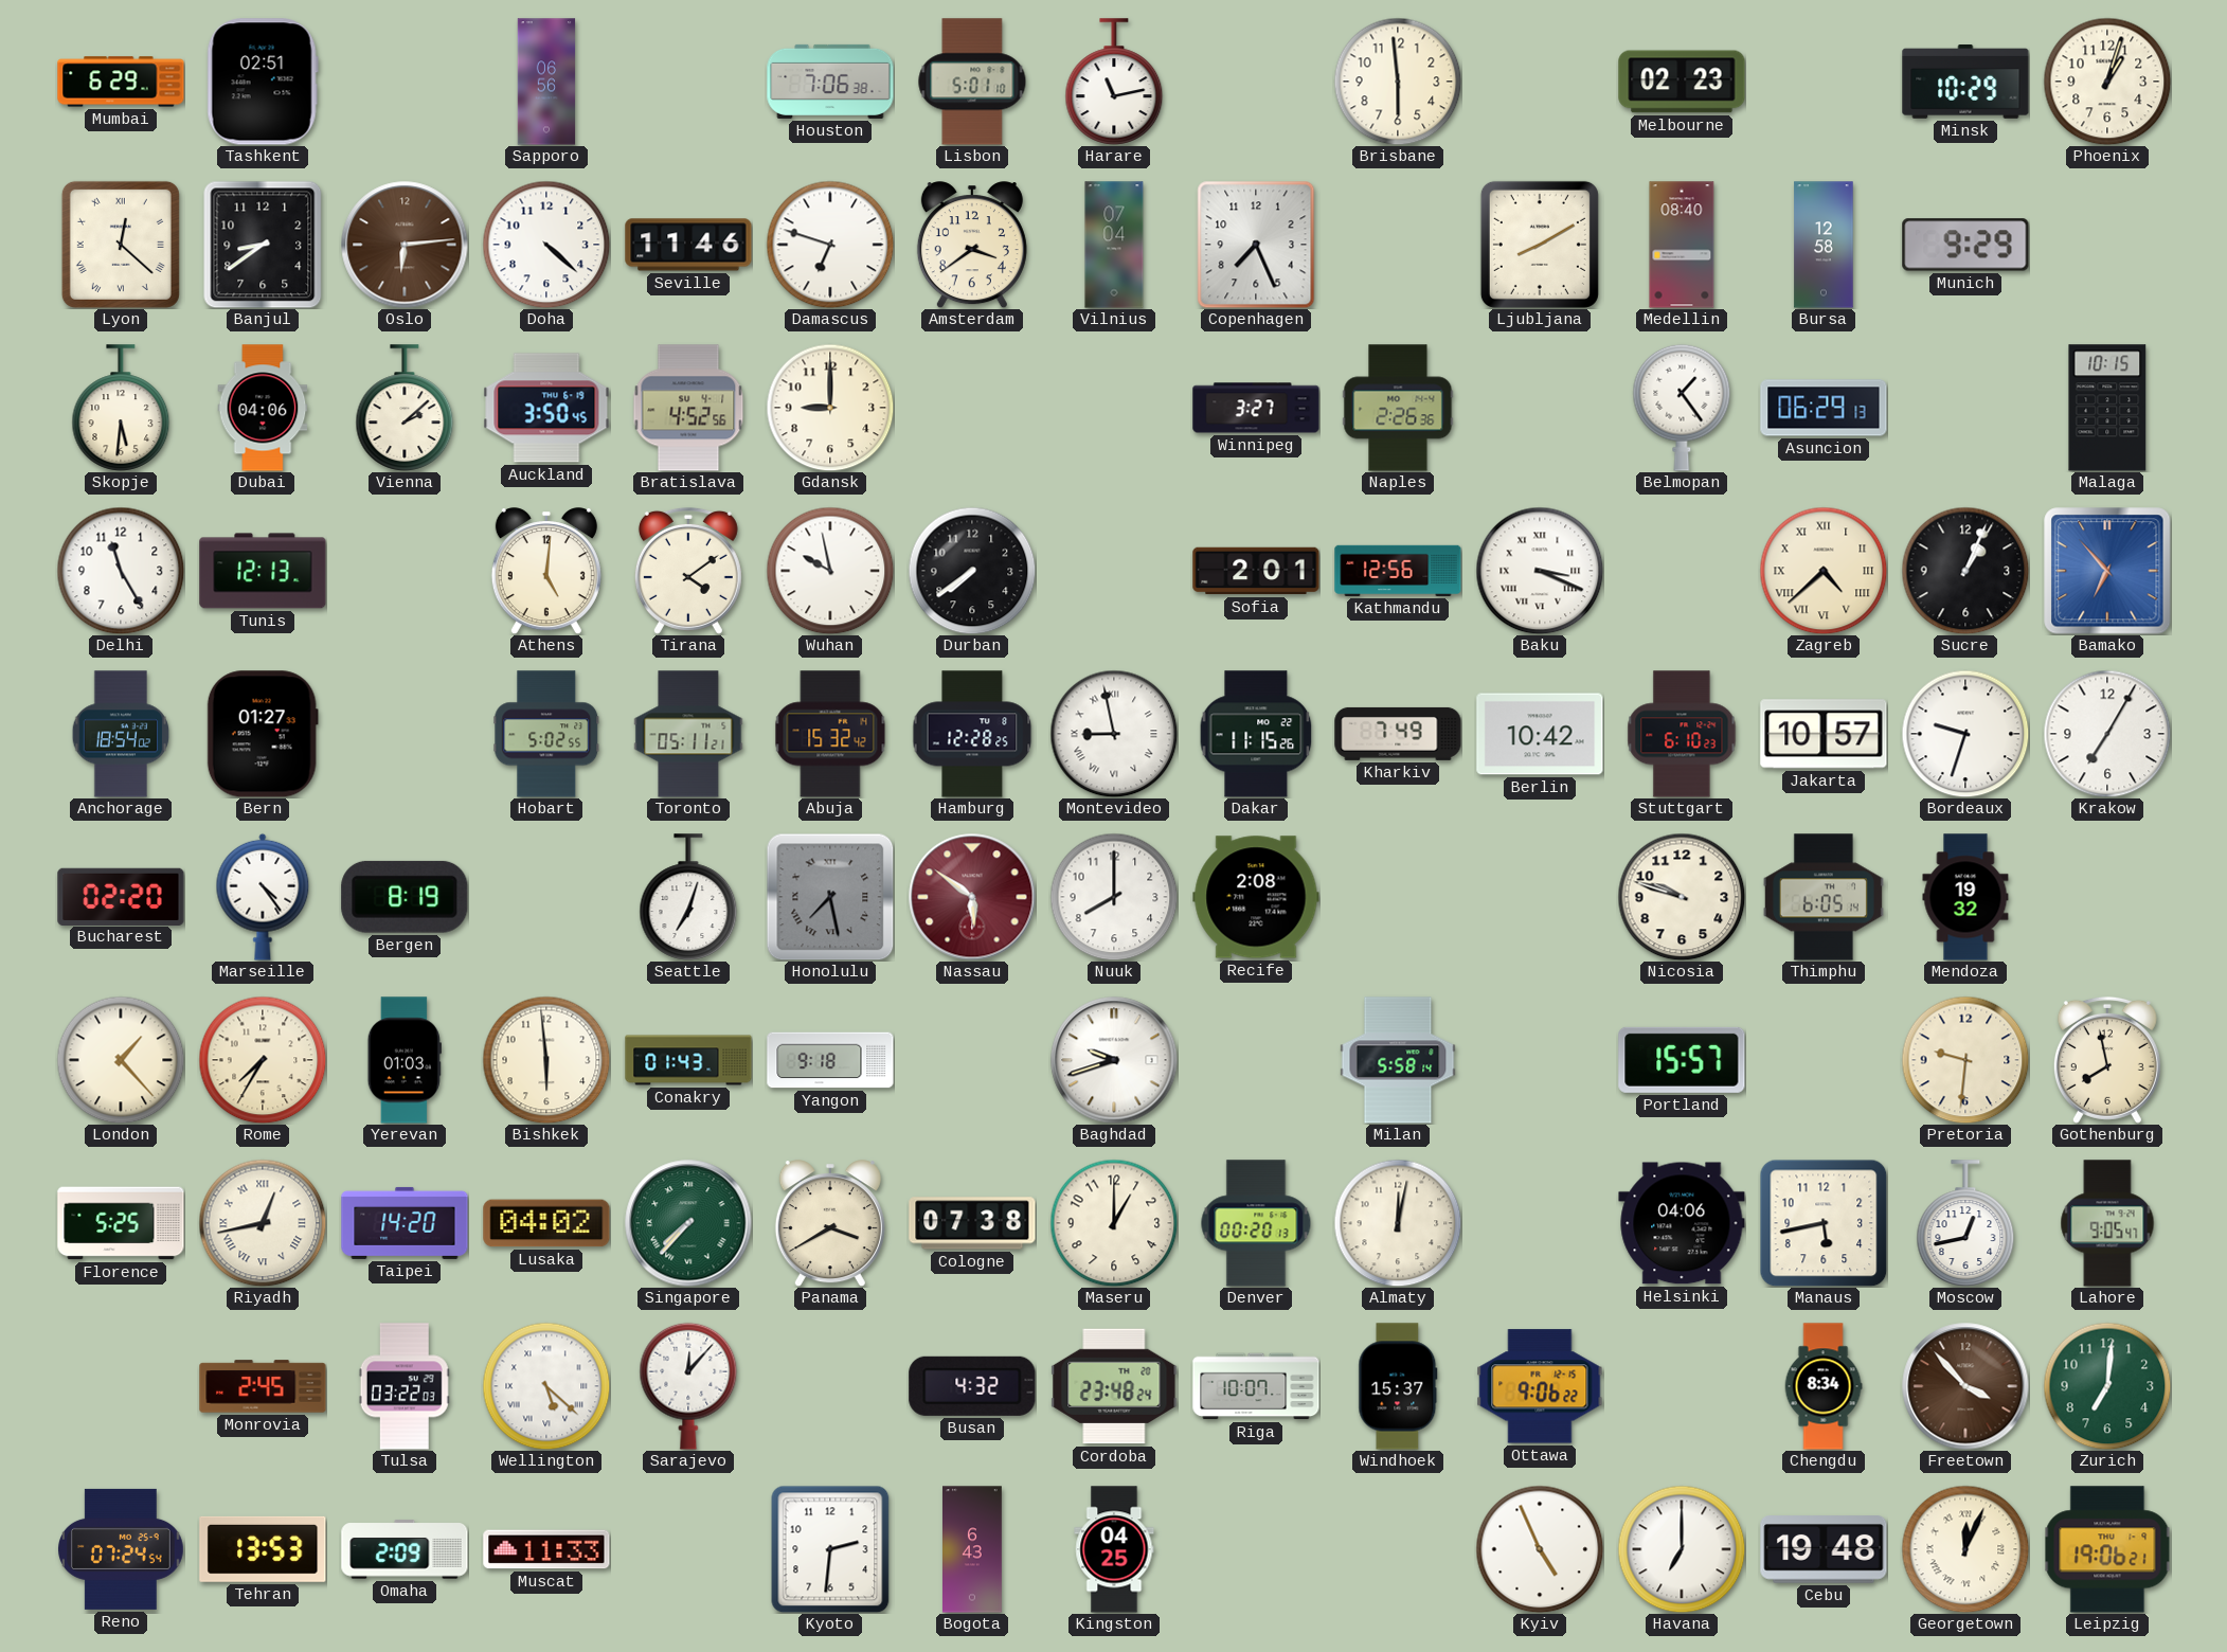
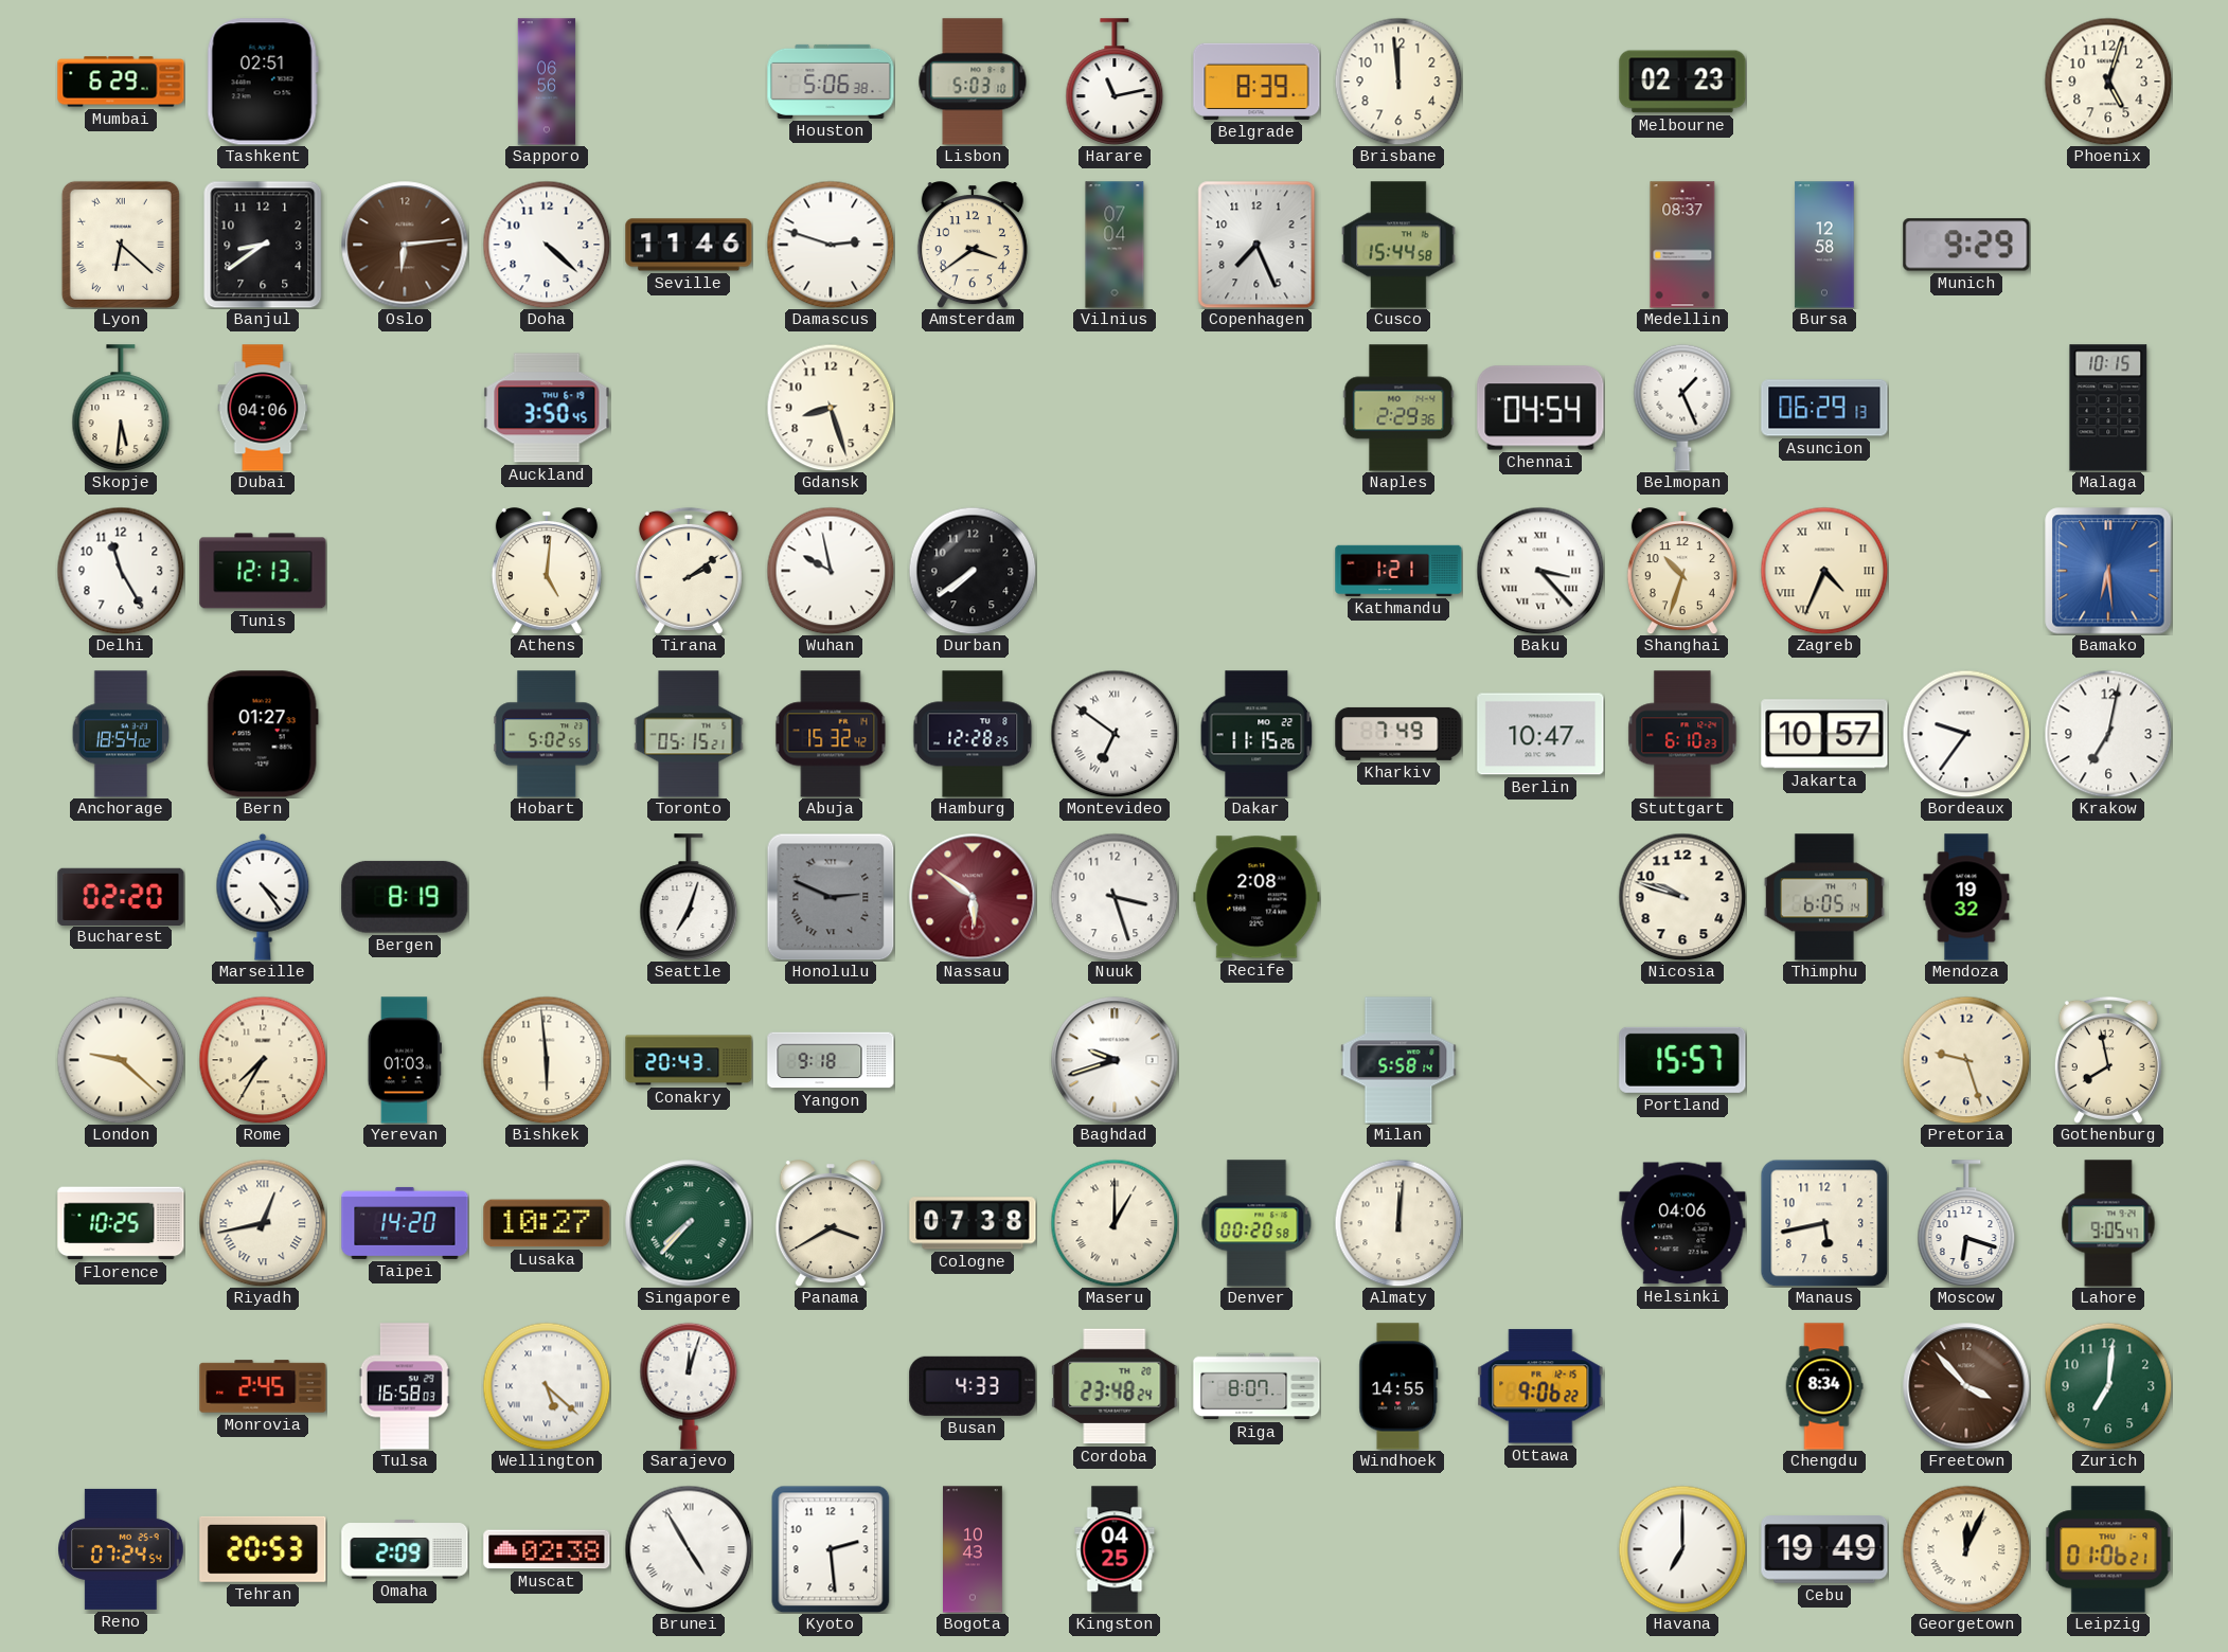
Houston: 7:06 -> 5:06 (831, 82)
Lisbon: 5:01 -> 5:03 (973, 82)
Belgrade: none -> 8:39 (1256, 82)
Brisbane: 5:59 -> 11:59 (1398, 82)
Minsk: 10:29 -> none (1965, 83)
Phoenix: 1:03 -> 5:03 (2108, 82)
Lyon: 12:22 -> 6:22 (121, 245)
Damascus: 6:48 -> 2:48 (831, 245)
Cusco: none -> 15:44 (1398, 245)
Ljubljana: 8:10 -> none (1540, 245)
Medellin: 08:40 -> 08:37 (1682, 245)
Vienna: 2:08 -> none (405, 408)
Bratislava: 4:52 -> none (688, 408)
Gdansk: 9:00 -> 8:27 (831, 408)
Winnipeg: 3:27 -> none (1256, 408)
Naples: 2:26 -> 2:29 (1398, 408)
Chennai: none -> 04:54 (1540, 408)
Belmopan: 1:24 -> 1:26 (1682, 408)
Tirana: 4:09 -> 2:09 (689, 571)
Sofia: 2:01 -> none (1256, 571)
Kathmandu: 12:56 -> 1:21 (1398, 571)
Baku: 3:19 -> 3:23 (1540, 571)
Shanghai: none -> 10:33 (1682, 571)
Zagreb: 4:38 -> 4:34 (1824, 571)
Sucre: 1:04 -> none (1965, 571)
Bamako: 6:53 -> 6:29 (2108, 571)
Toronto: 05:11 -> 05:15 (689, 734)
Montevideo: 8:58 -> 6:51 (1115, 734)
Berlin: 10:42 -> 10:47 (1540, 734)
Bordeaux: 9:33 -> 9:36 (1966, 734)
Krakow: 7:05 -> 7:02 (2108, 734)
Honolulu: 7:28 -> 2:49 (831, 897)
Nuuk: 8:00 -> 3:27 (1115, 897)
London: 1:23 -> 9:22 (121, 1060)
Conakry: 01:43 -> 20:43 (689, 1060)
Pretoria: 9:31 -> 9:27 (1966, 1060)
Florence: 5:25 -> 10:25 (121, 1223)
Lusaka: 04:02 -> 10:27 (547, 1223)
Maseru numerals: Arabic -> Roman (1115, 1223)
Denver: 00:20:13 -> 00:20:58 (1256, 1223)
Almaty: 12:02 -> 12:01 (1398, 1223)
Moscow: 12:43 -> 6:18 (1966, 1223)
Tulsa: 03:22 -> 16:58 (405, 1386)
Sarajevo: 12:07 -> 12:03 (689, 1386)
Busan: 4:32 -> 4:33 (973, 1386)
Riga: 10:07 -> 8:07 (1256, 1386)
Windhoek: 15:37 -> 14:55 (1398, 1386)
Tehran: 13:53 -> 20:53 (263, 1549)
Muscat: 11:33 -> 02:38 (547, 1549)
Brunei: none -> 4:55 (689, 1549)
Kyoto: 2:31 -> 2:29 (831, 1549)
Bogota: 6:43 -> 10:43 (974, 1549)
Kyiv: 4:56 -> none (1540, 1549)
Cebu: 19:48 -> 19:49 (1824, 1549)
Leipzig: 19:06 -> 01:06 (2108, 1549)
